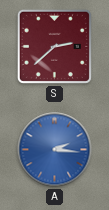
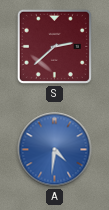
A: 2:16 -> 4:31 (55, 150)
